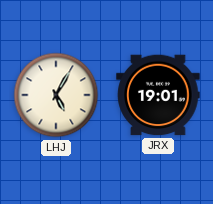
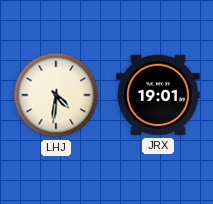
LHJ: 5:05 -> 4:31 (56, 95)
